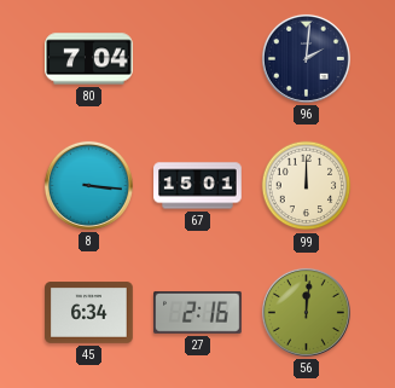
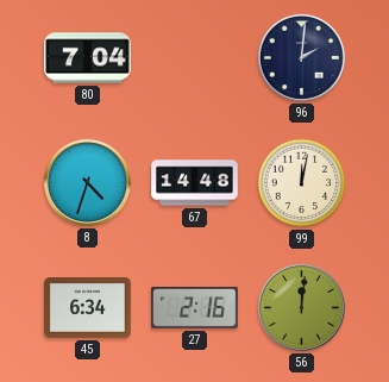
8: 3:16 -> 4:33 (87, 182)
67: 15:01 -> 14:48 (195, 183)
99: 12:00 -> 12:02 (302, 183)
